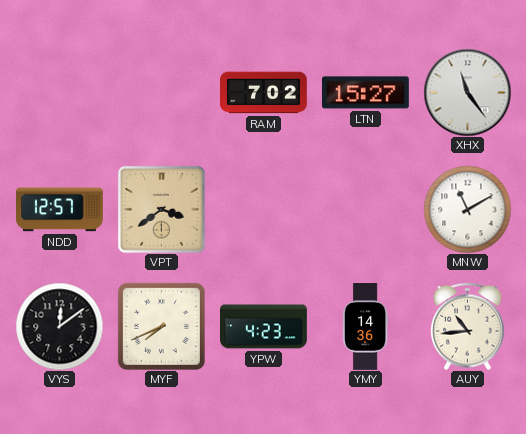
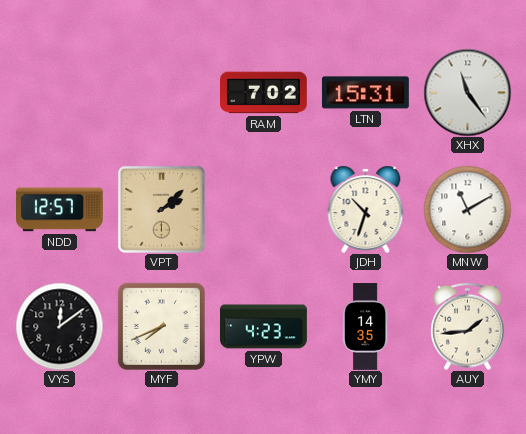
LTN: 15:27 -> 15:31 (366, 93)
VPT: 3:39 -> 2:08 (161, 209)
JDH: none -> 10:33 (366, 209)
YMY: 14:36 -> 14:35 (365, 327)
AUY: 10:44 -> 1:44 (468, 326)
